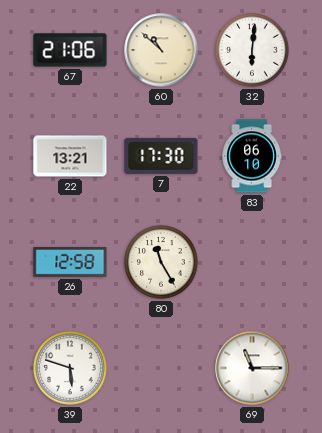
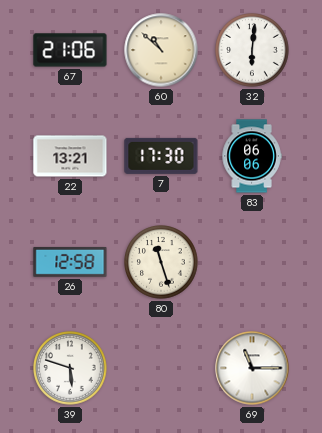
83: 06:10 -> 06:06 (252, 156)
80: 11:25 -> 11:27 (161, 262)
